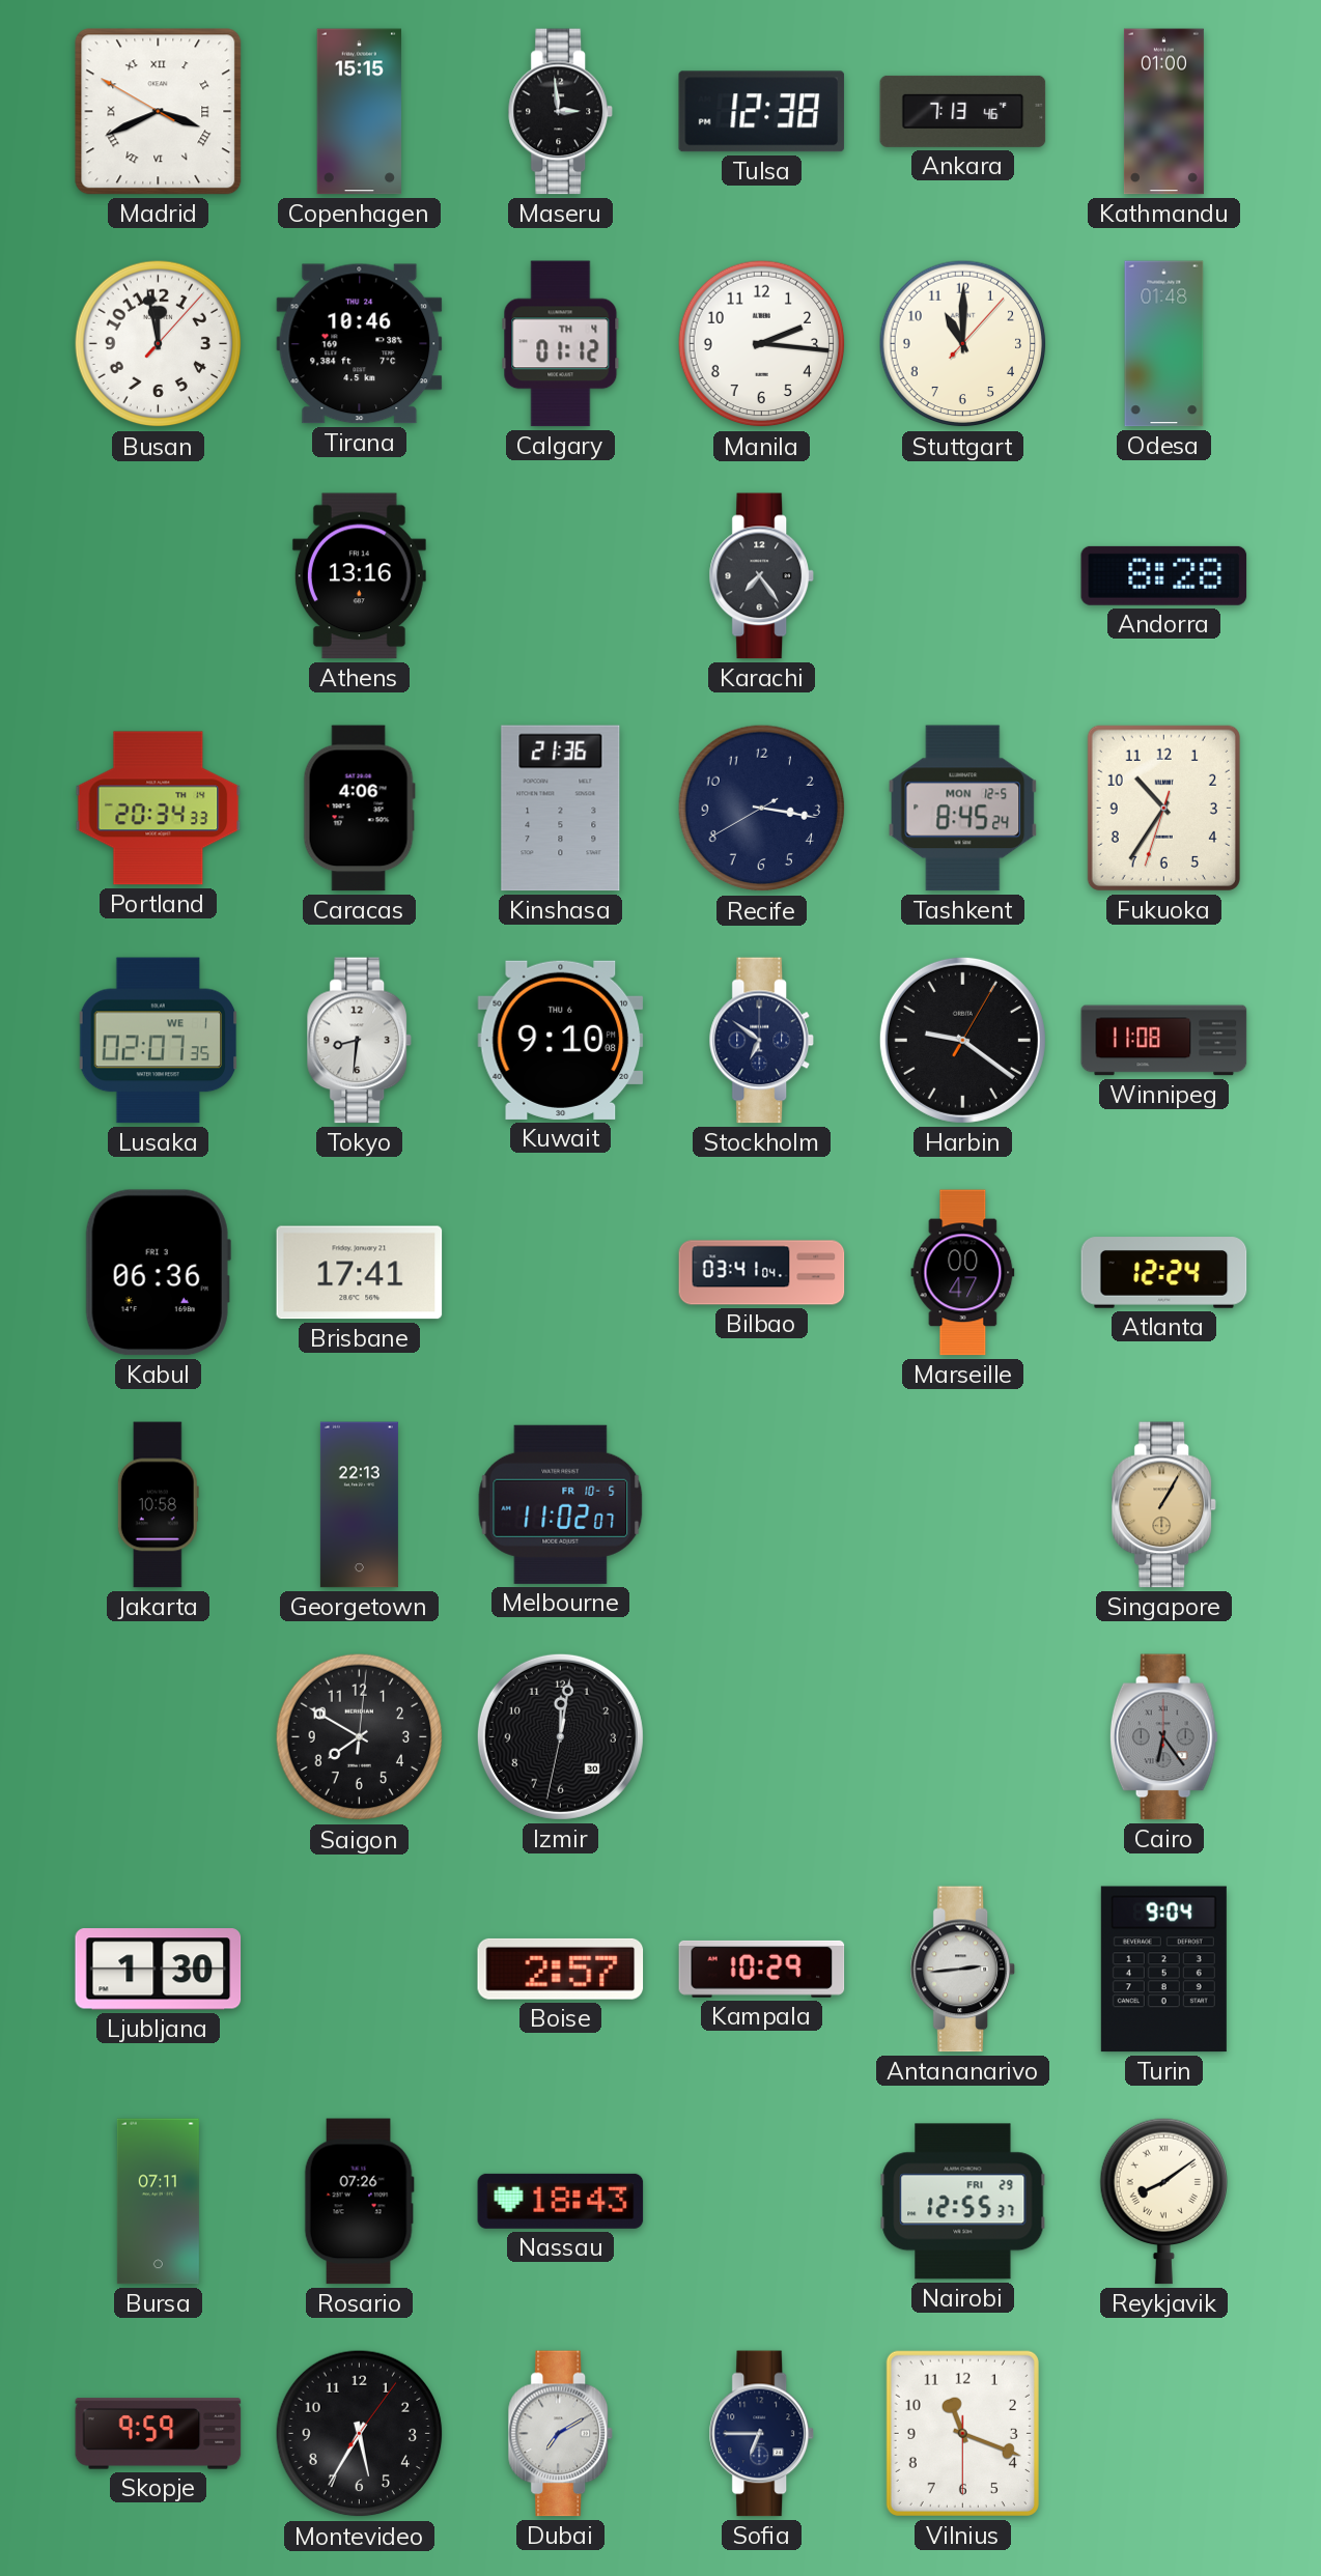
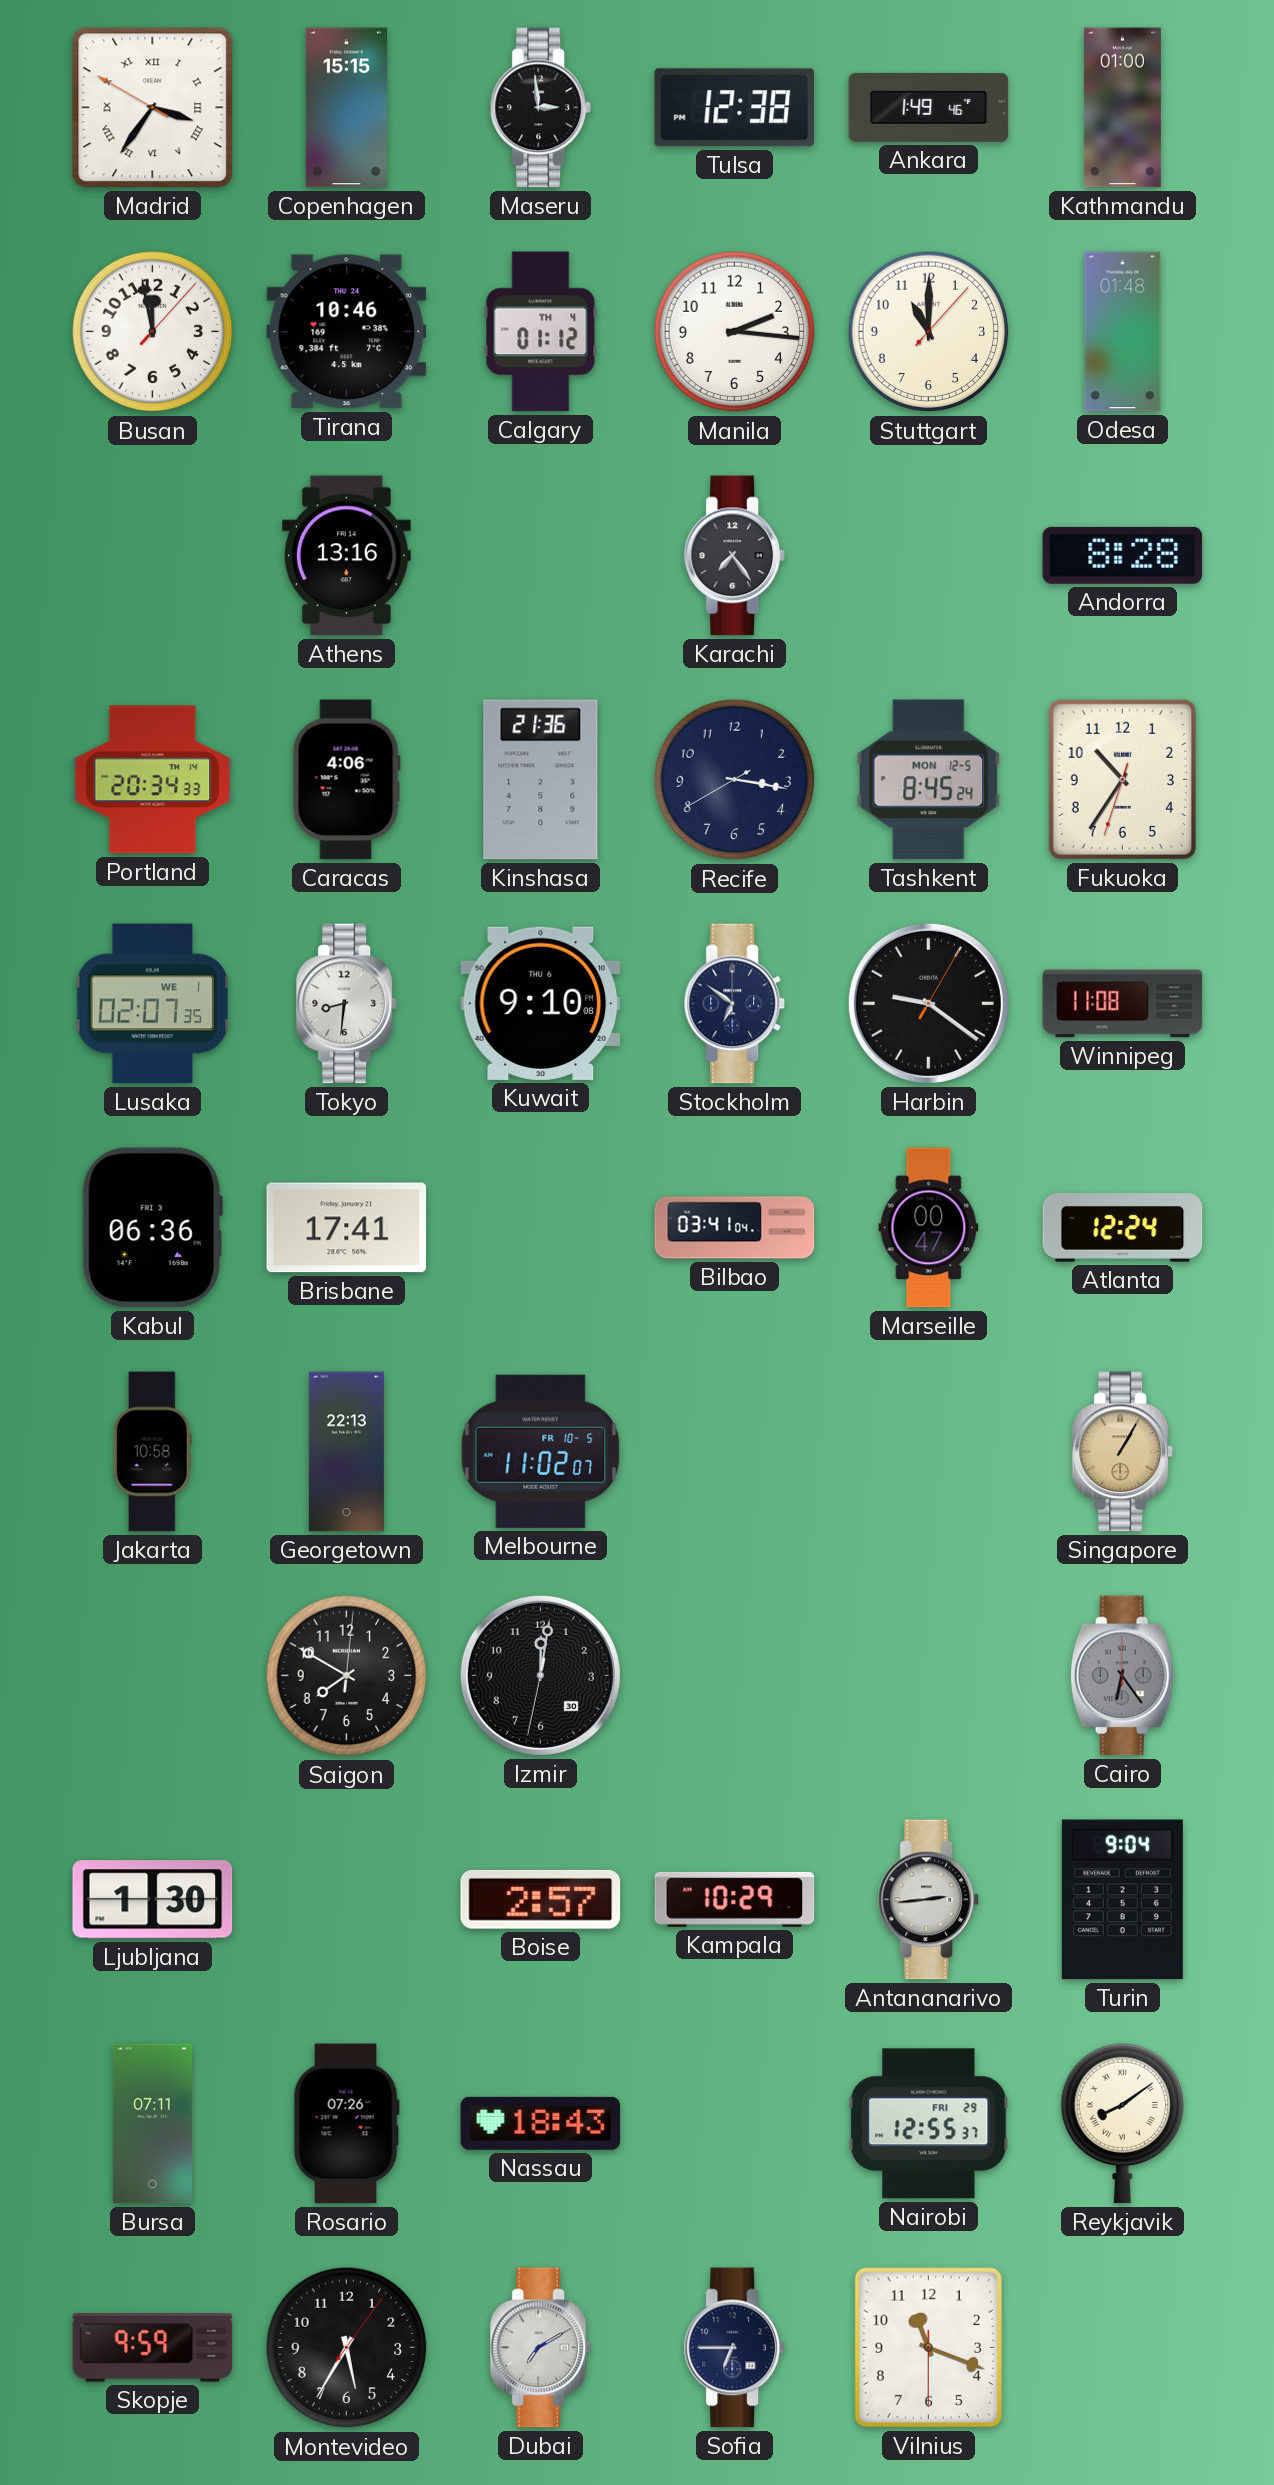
Madrid: 3:40 -> 3:35 (153, 108)
Ankara: 7:13 -> 1:49 (929, 107)
